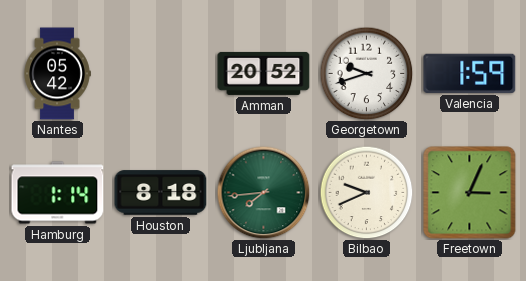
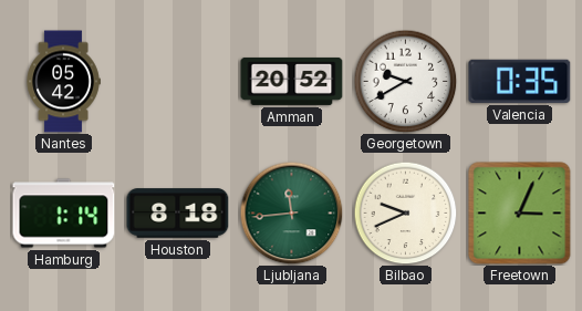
Georgetown: 9:42 -> 9:40 (405, 81)
Valencia: 1:59 -> 0:35 (520, 81)
Ljubljana: 7:44 -> 11:44 (291, 212)
